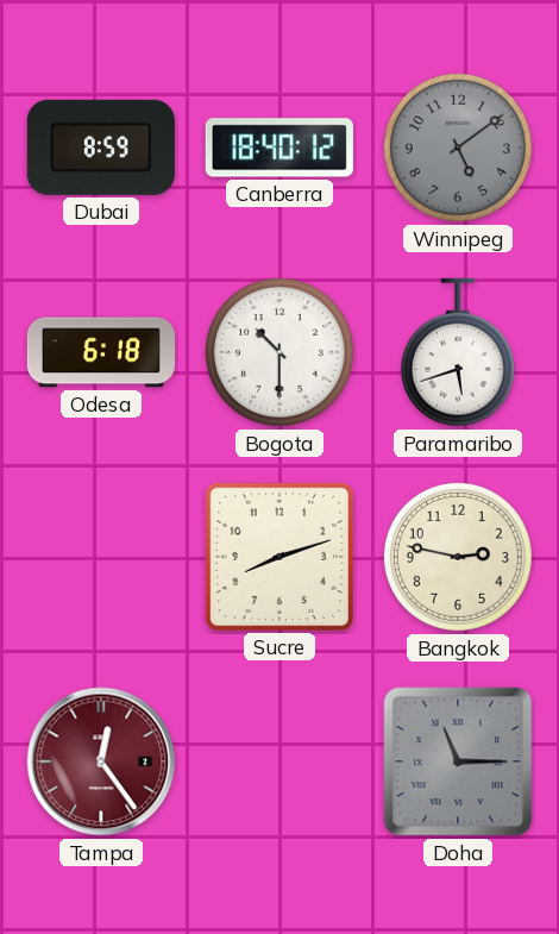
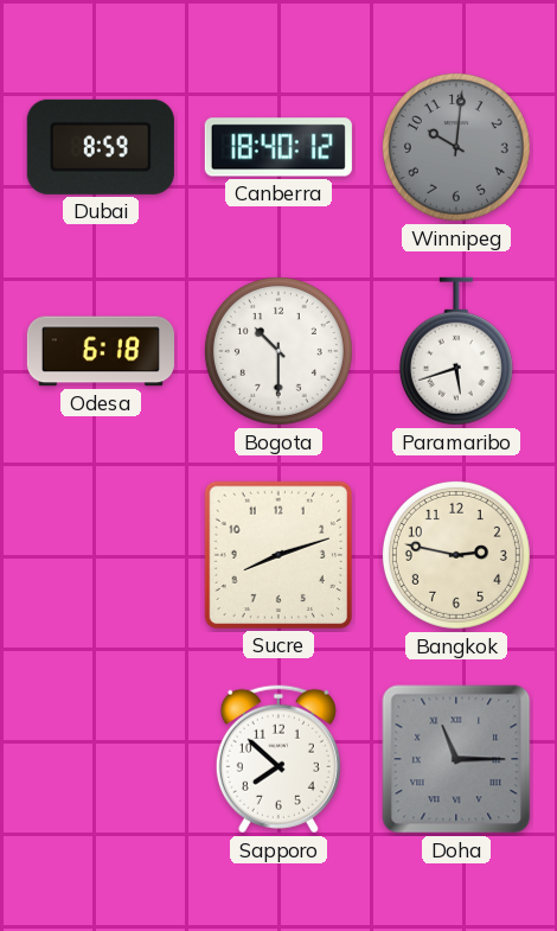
Winnipeg: 5:09 -> 10:01 (456, 147)
Tampa: 12:24 -> none (101, 761)
Sapporo: none -> 7:52 (278, 759)
